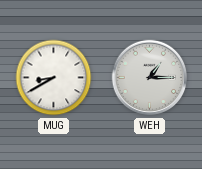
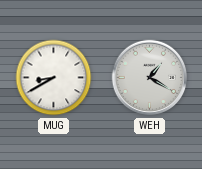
WEH: 1:15 -> 1:20 (150, 78)
